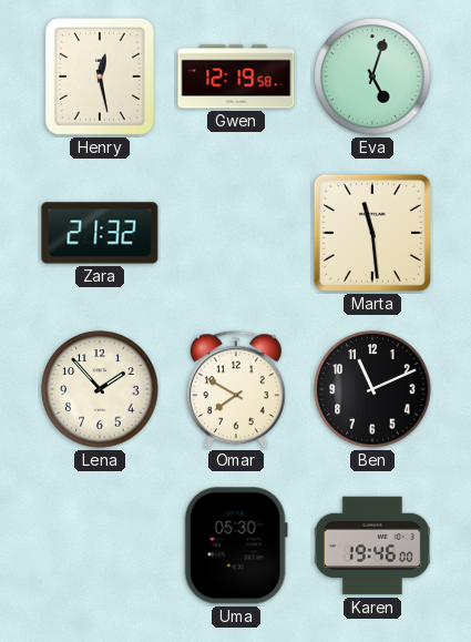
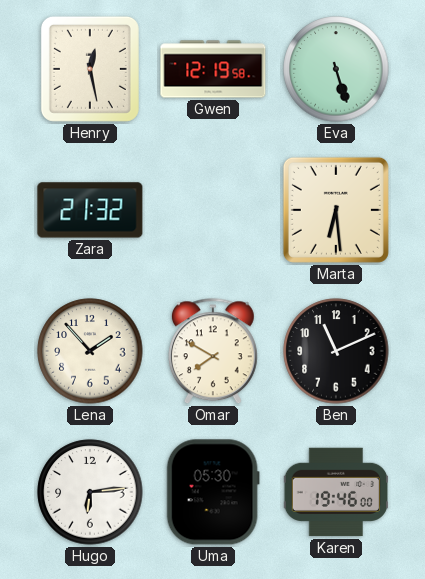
Eva: 5:03 -> 5:27 (336, 69)
Marta: 11:29 -> 6:29 (336, 210)
Hugo: none -> 6:14 (90, 492)
